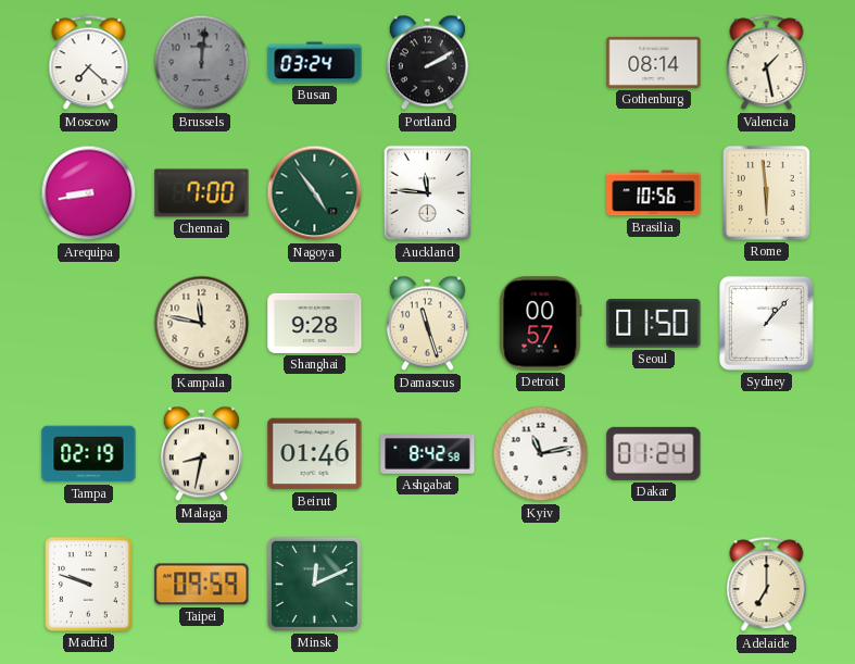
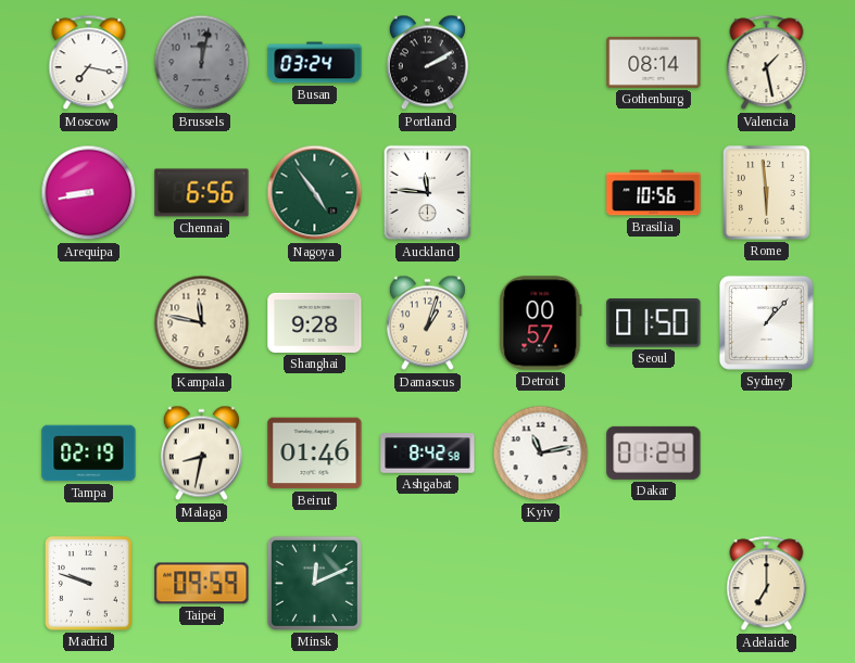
Moscow: 7:22 -> 7:17 (89, 63)
Brussels: 12:01 -> 12:02 (202, 63)
Chennai: 7:00 -> 6:56 (202, 193)
Damascus: 11:27 -> 1:03 (427, 323)
